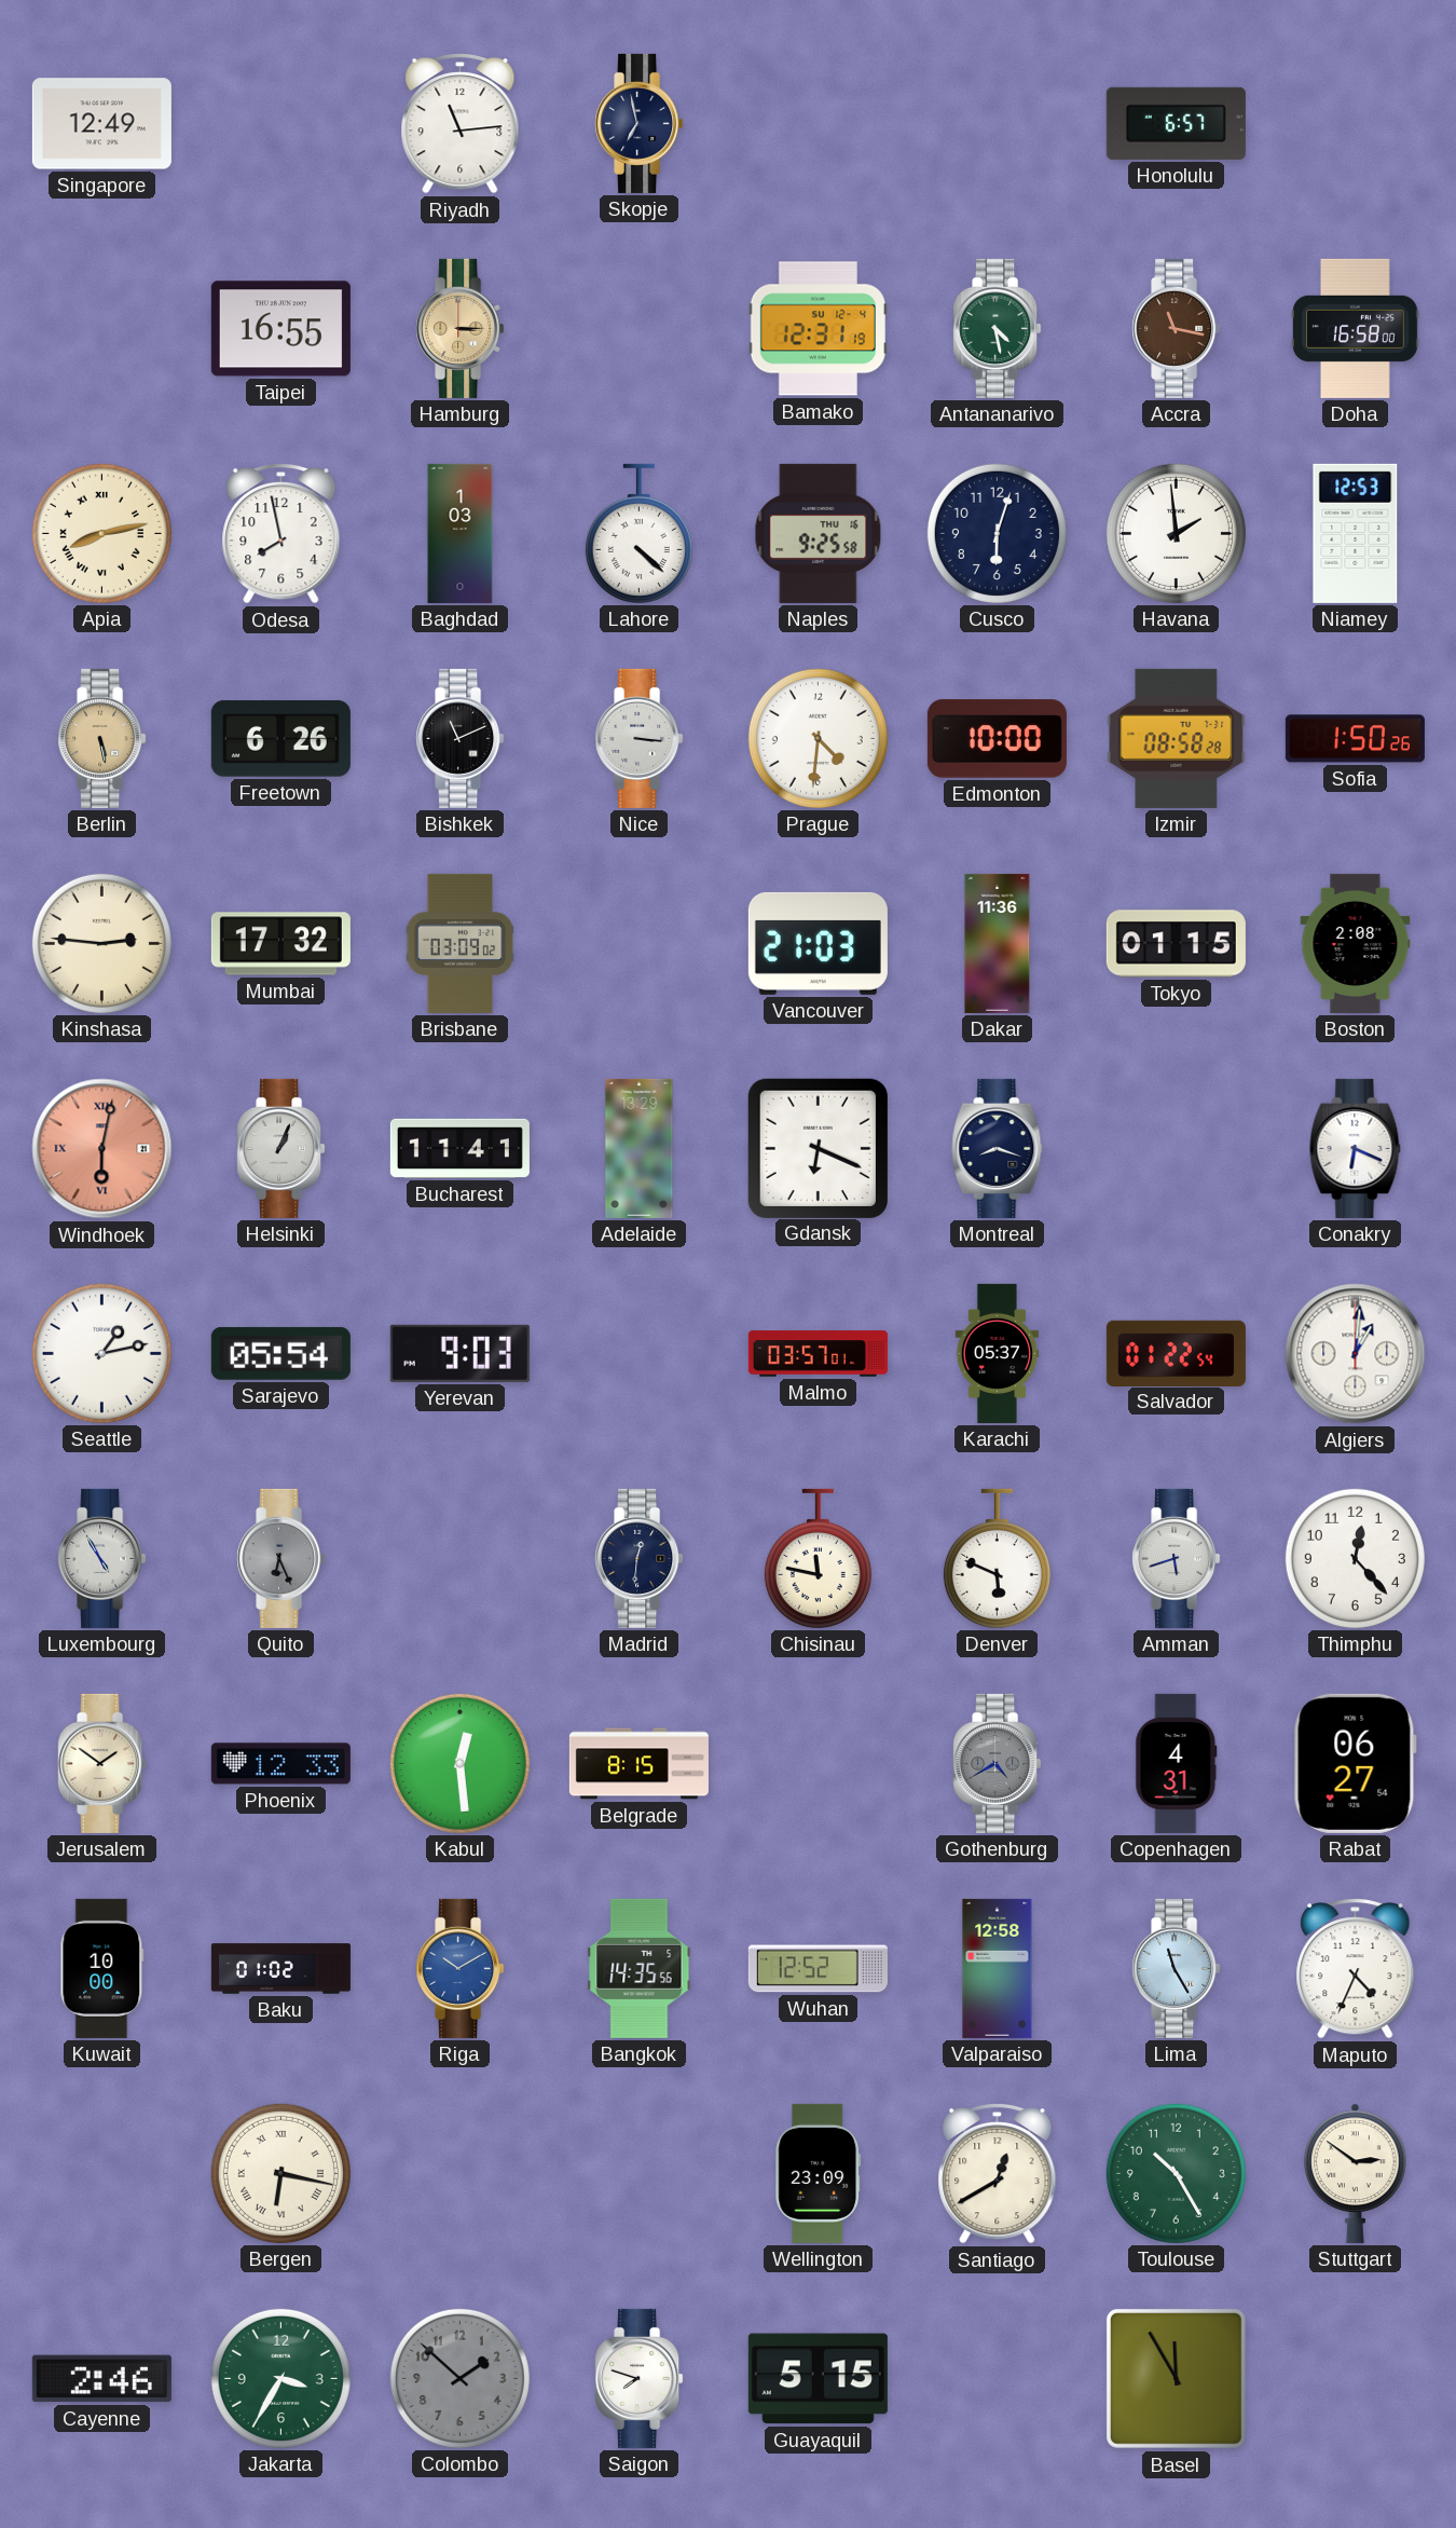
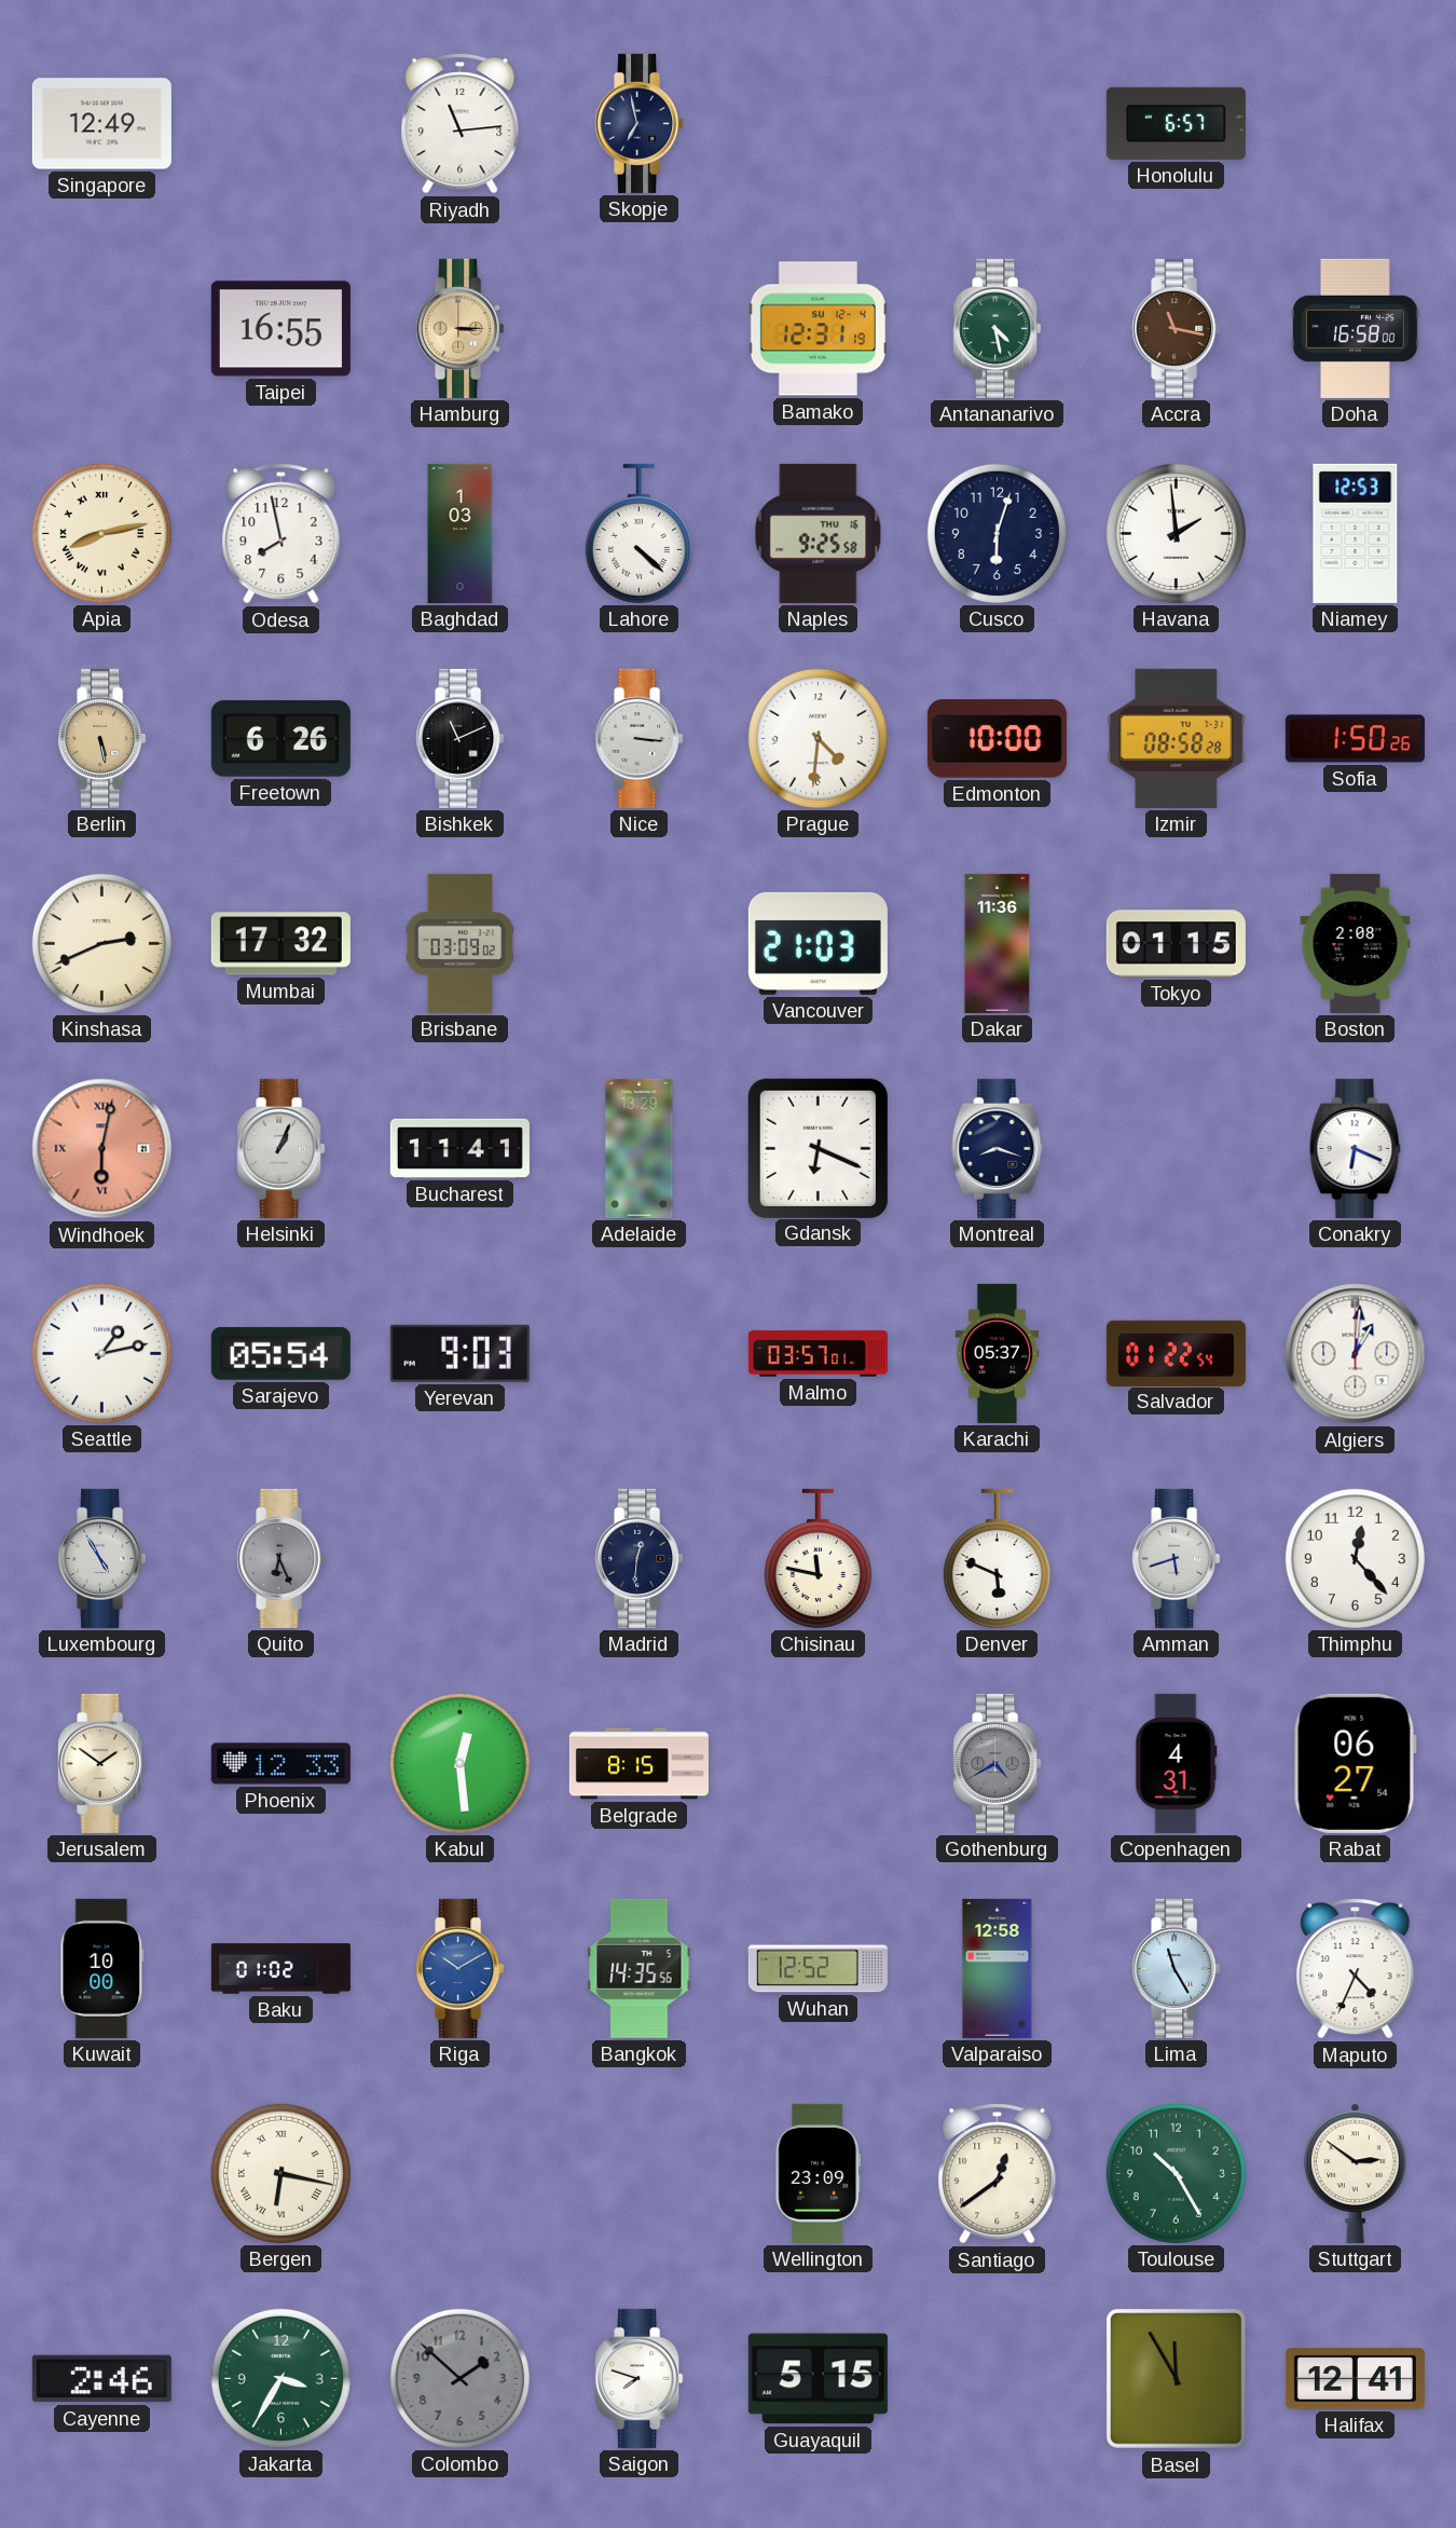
Kinshasa: 2:46 -> 2:41 (101, 943)
Santiago: 12:40 -> 12:39 (998, 2174)
Halifax: none -> 12:41 (1355, 2379)
